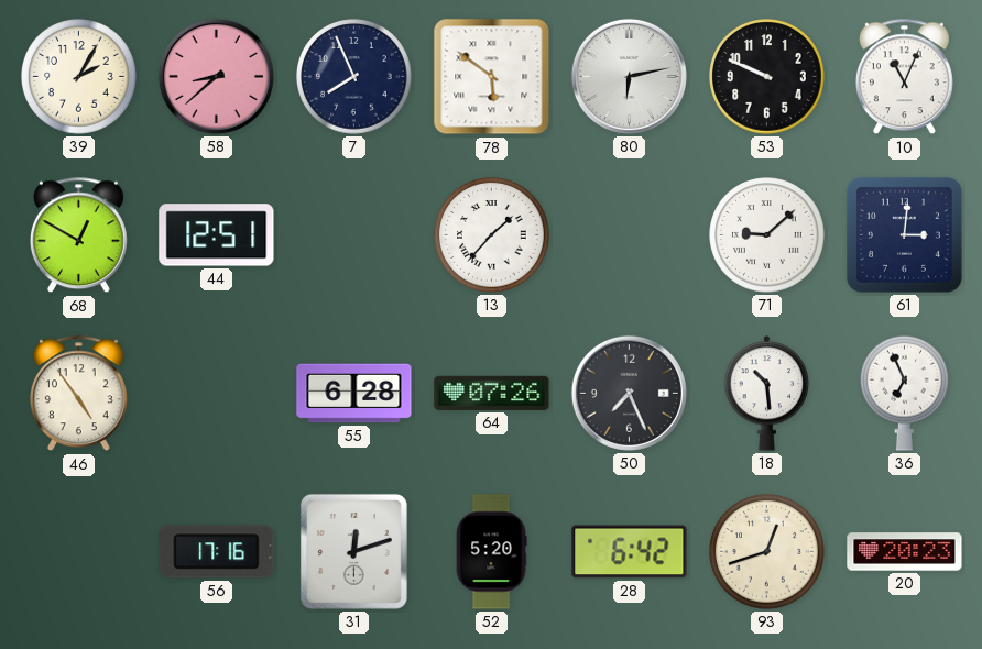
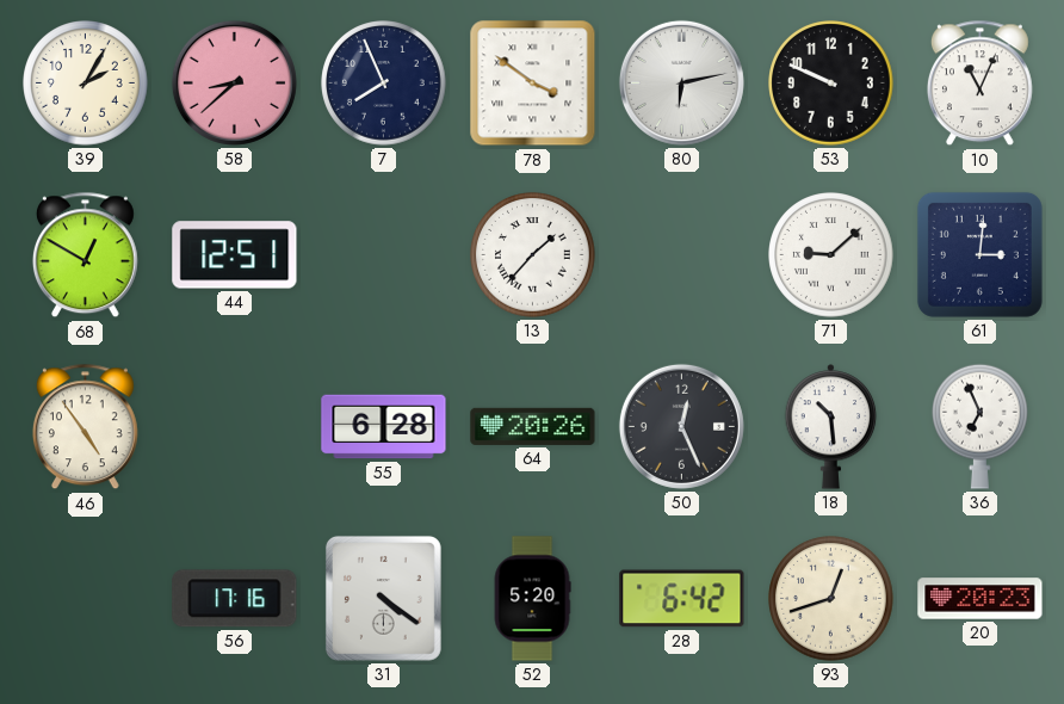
78: 5:51 -> 3:51 (533, 84)
64: 07:26 -> 20:26 (533, 426)
50: 7:26 -> 12:26 (681, 426)
31: 12:12 -> 4:21 (383, 598)
